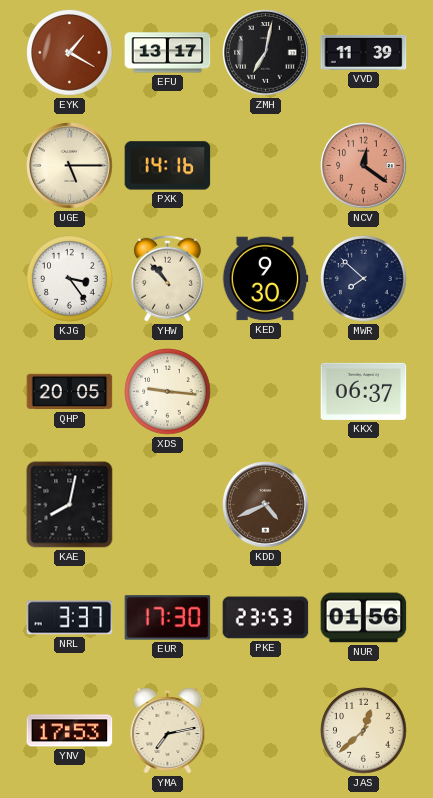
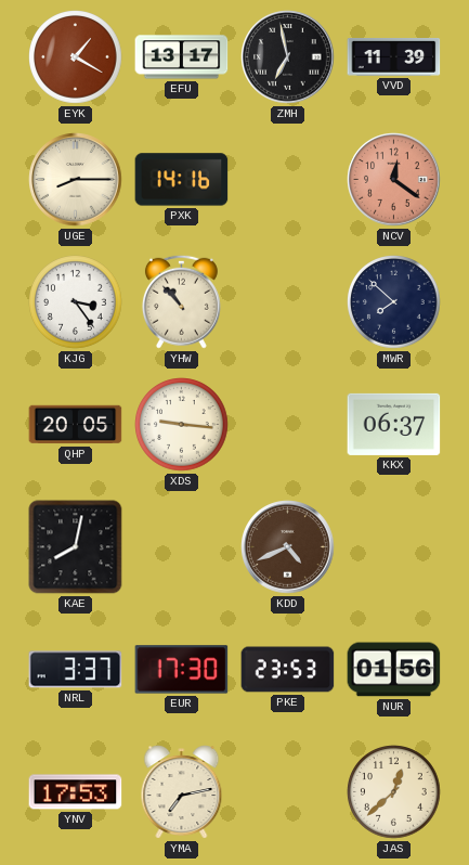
ZMH: 7:02 -> 6:58 (288, 57)
UGE: 5:15 -> 8:15 (76, 180)
KED: 9:30 -> none (265, 279)
